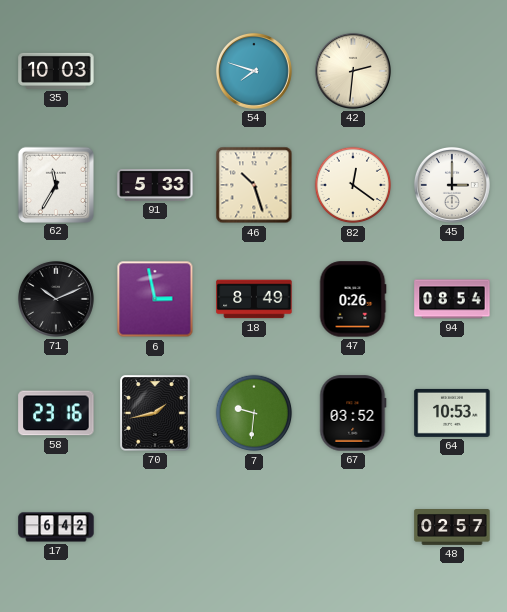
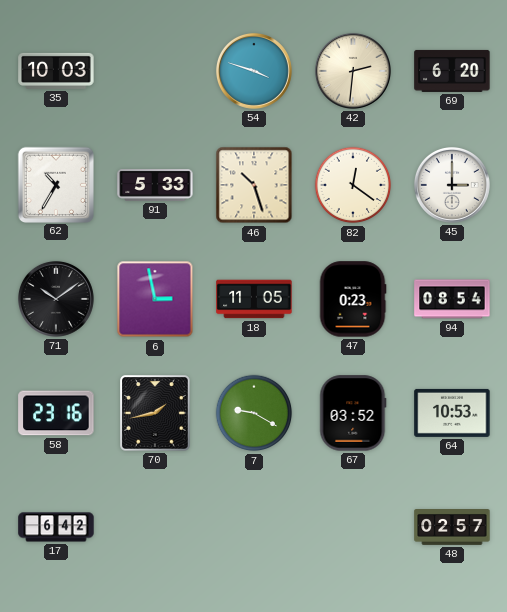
54: 7:48 -> 3:48 (254, 71)
69: none -> 6:20 (452, 71)
62: 11:35 -> 10:35 (55, 184)
71: 10:11 -> 10:09 (56, 299)
18: 8:49 -> 11:05 (254, 299)
47: 0:26 -> 0:23 (353, 299)
7: 9:31 -> 9:20 (254, 413)
